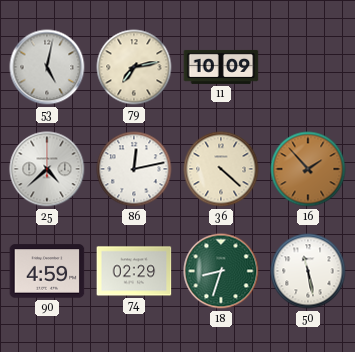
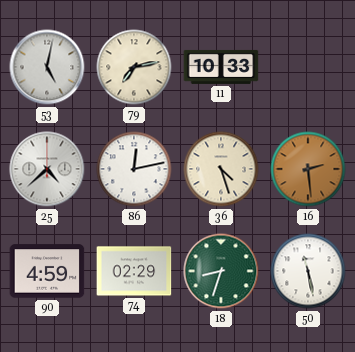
11: 10:09 -> 10:33 (221, 67)
36: 4:22 -> 4:27 (221, 169)
16: 1:53 -> 2:29 (308, 169)
